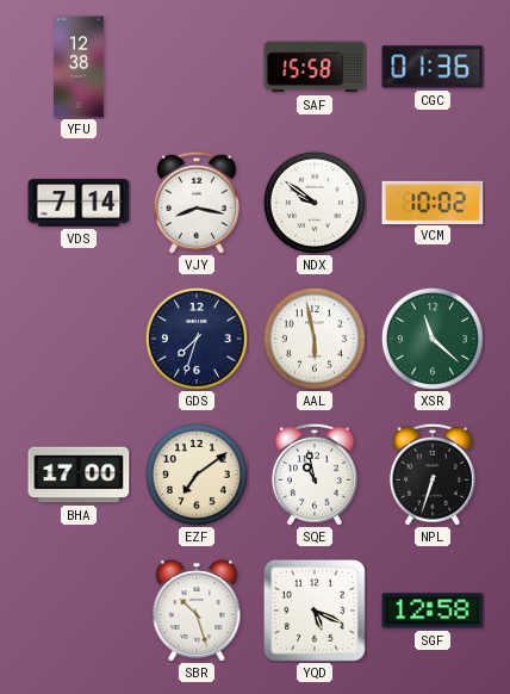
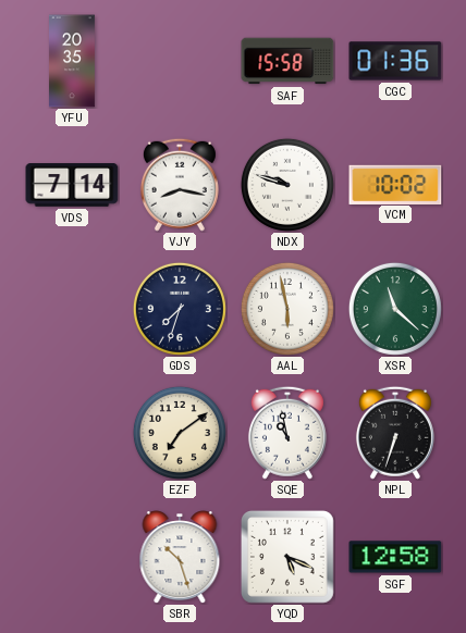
YFU: 12:38 -> 20:35 (73, 61)
NDX: 9:51 -> 9:48 (287, 185)
BHA: 17:00 -> none (79, 475)
